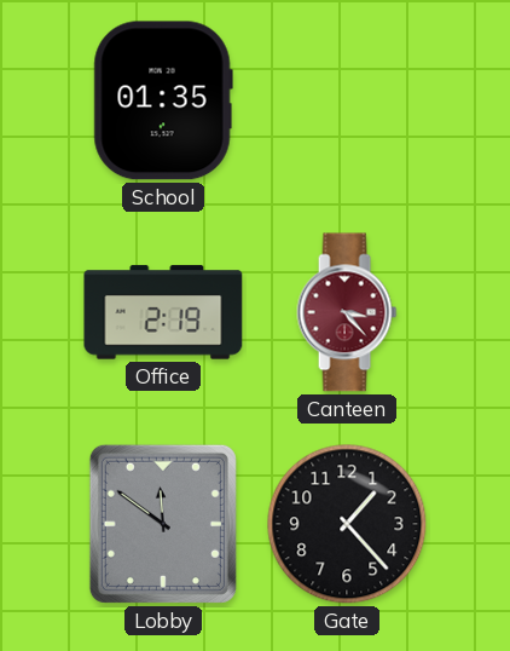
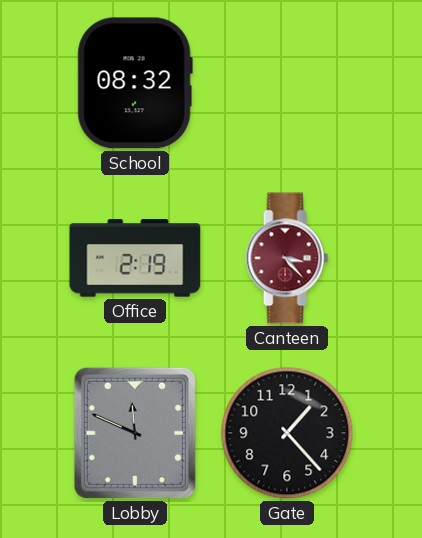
School: 01:35 -> 08:32 (135, 83)
Lobby: 11:51 -> 11:49 (135, 433)
